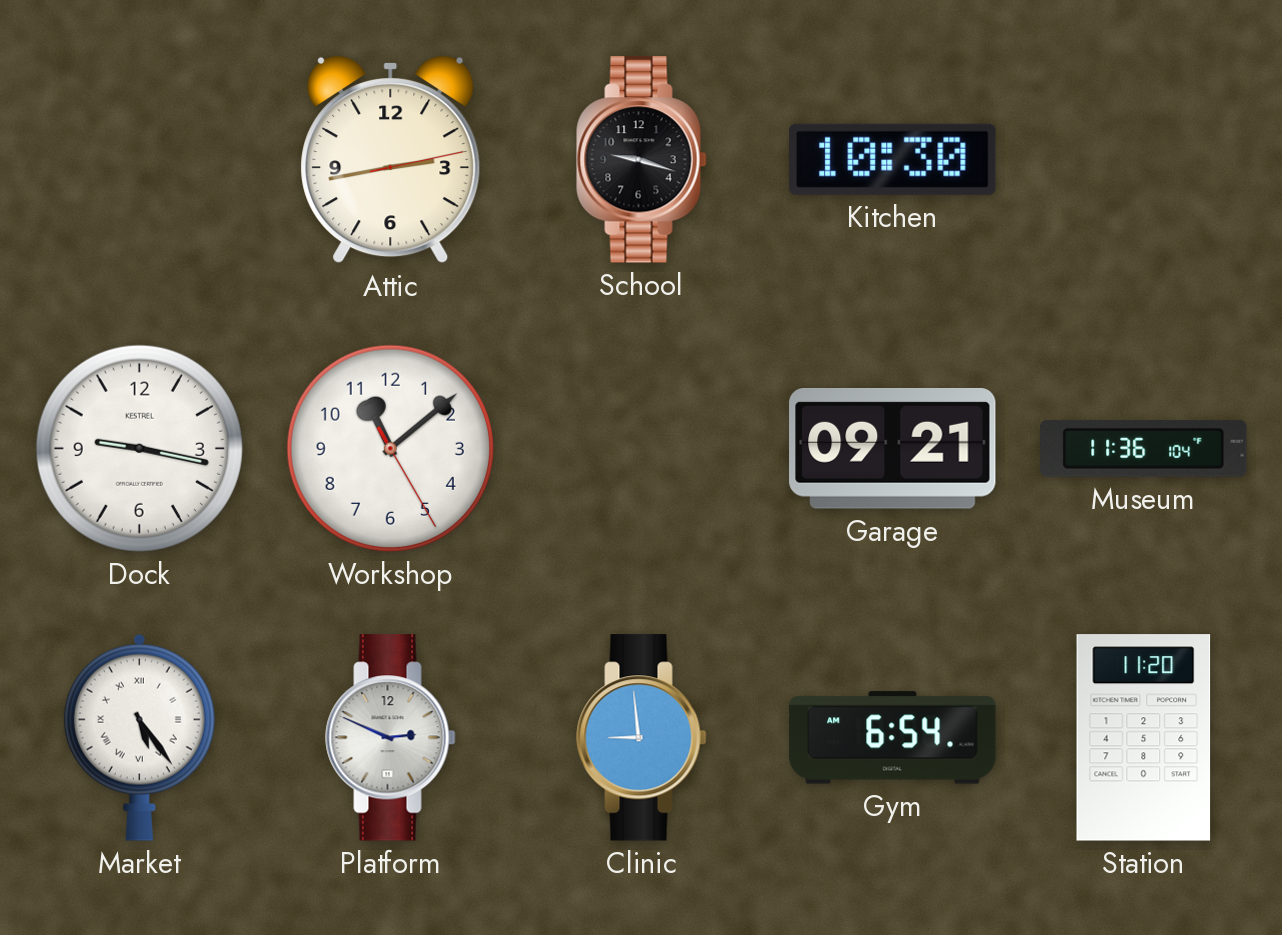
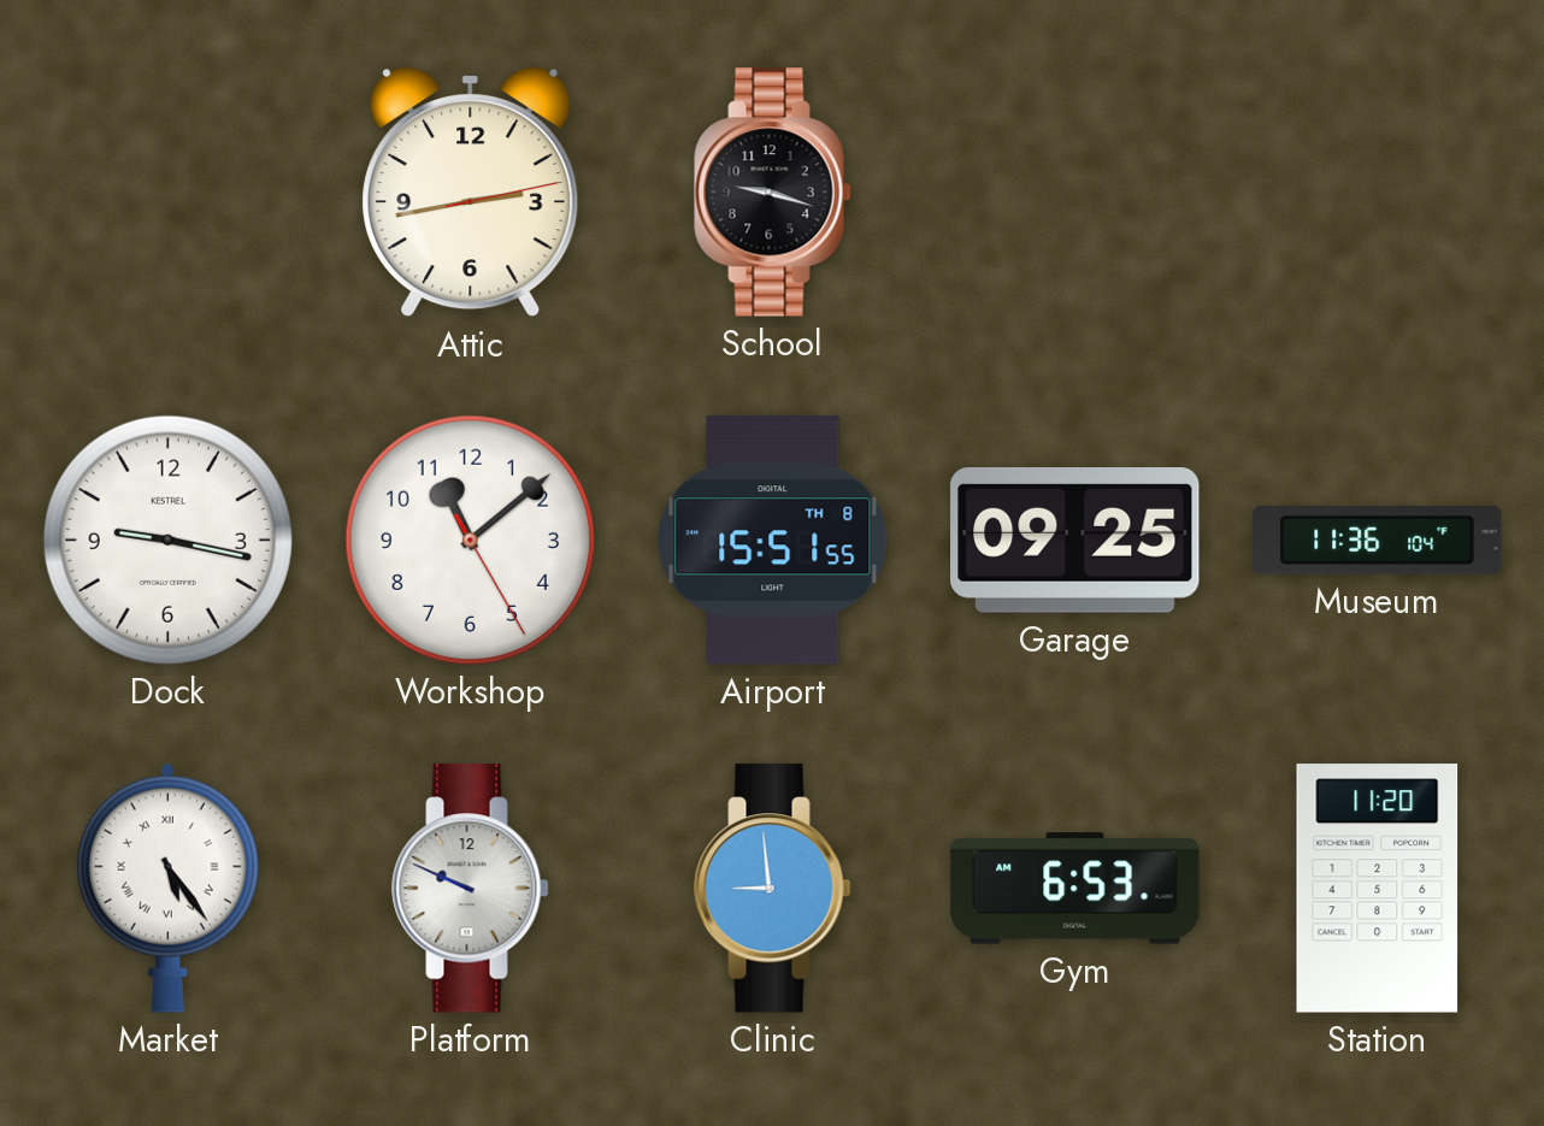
Kitchen: 10:30 -> none (893, 159)
Airport: none -> 15:51 (773, 541)
Garage: 09:21 -> 09:25 (1076, 541)
Platform: 2:49 -> 9:49 (471, 889)
Gym: 6:54 -> 6:53 (1076, 889)
